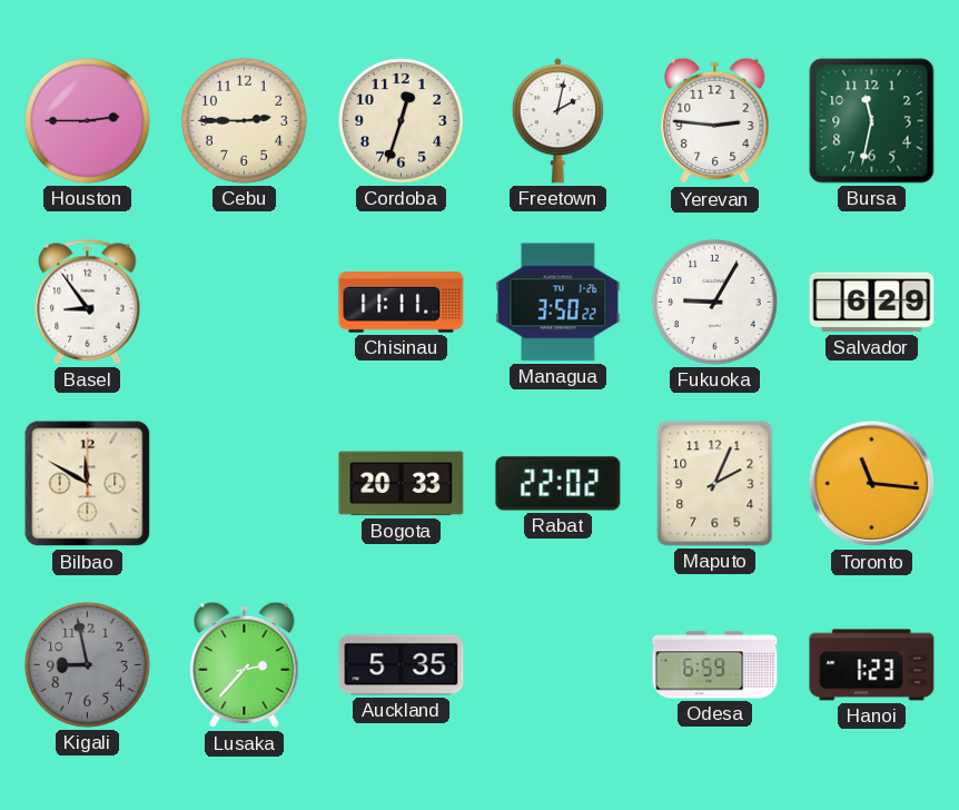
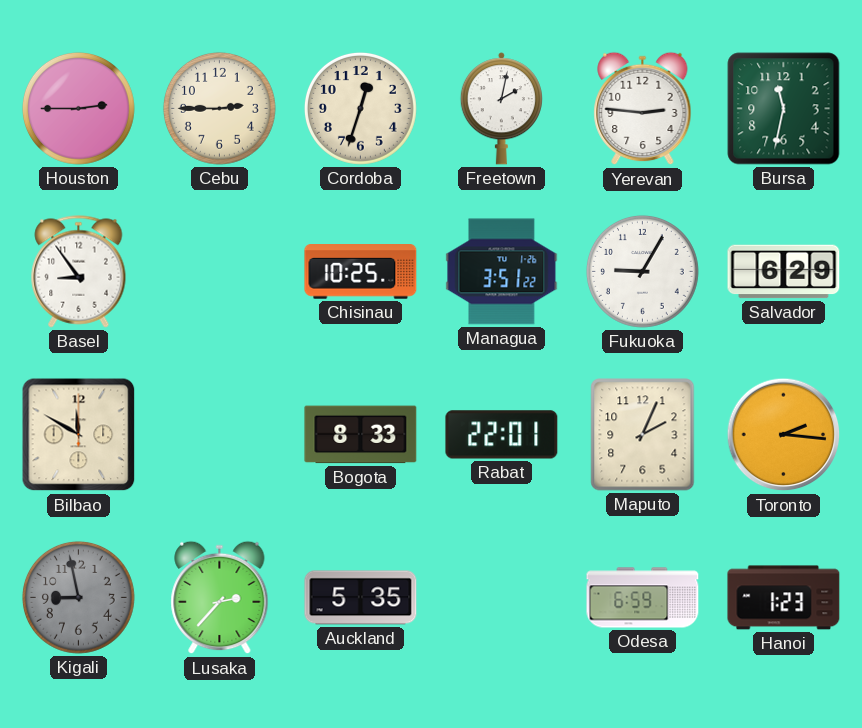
Chisinau: 11:11 -> 10:25 (361, 272)
Managua: 3:50 -> 3:51 (502, 272)
Bogota: 20:33 -> 8:33 (361, 435)
Rabat: 22:02 -> 22:01 (502, 435)
Toronto: 11:16 -> 2:16 (784, 435)
